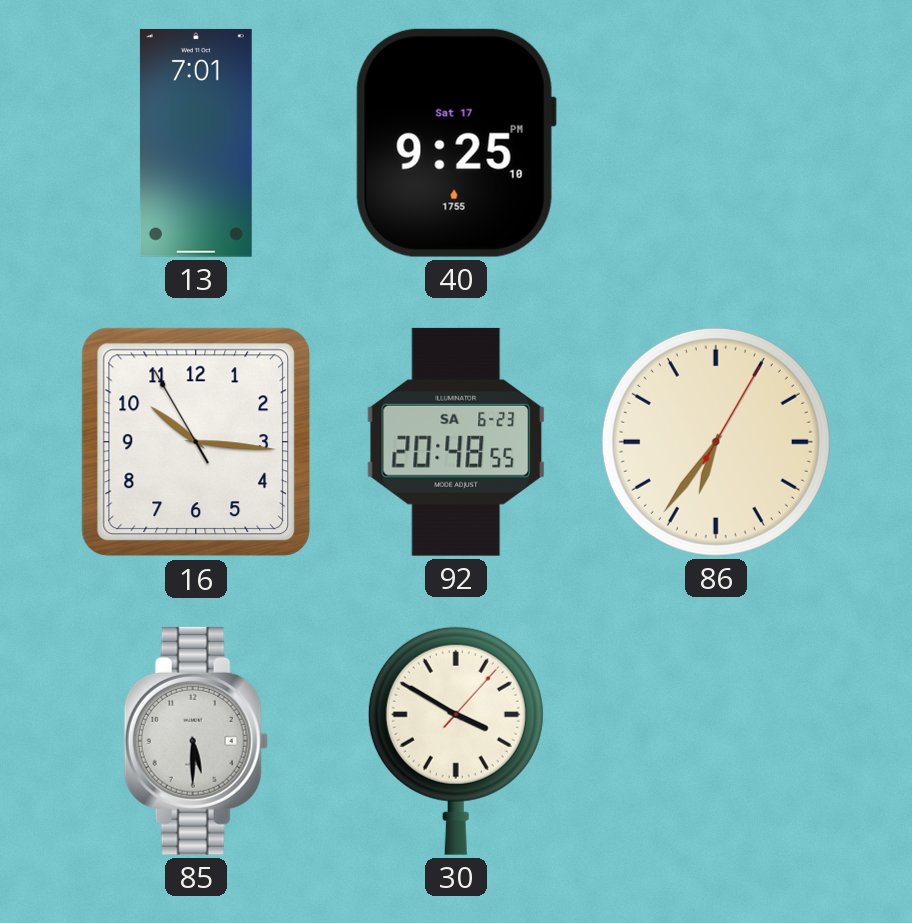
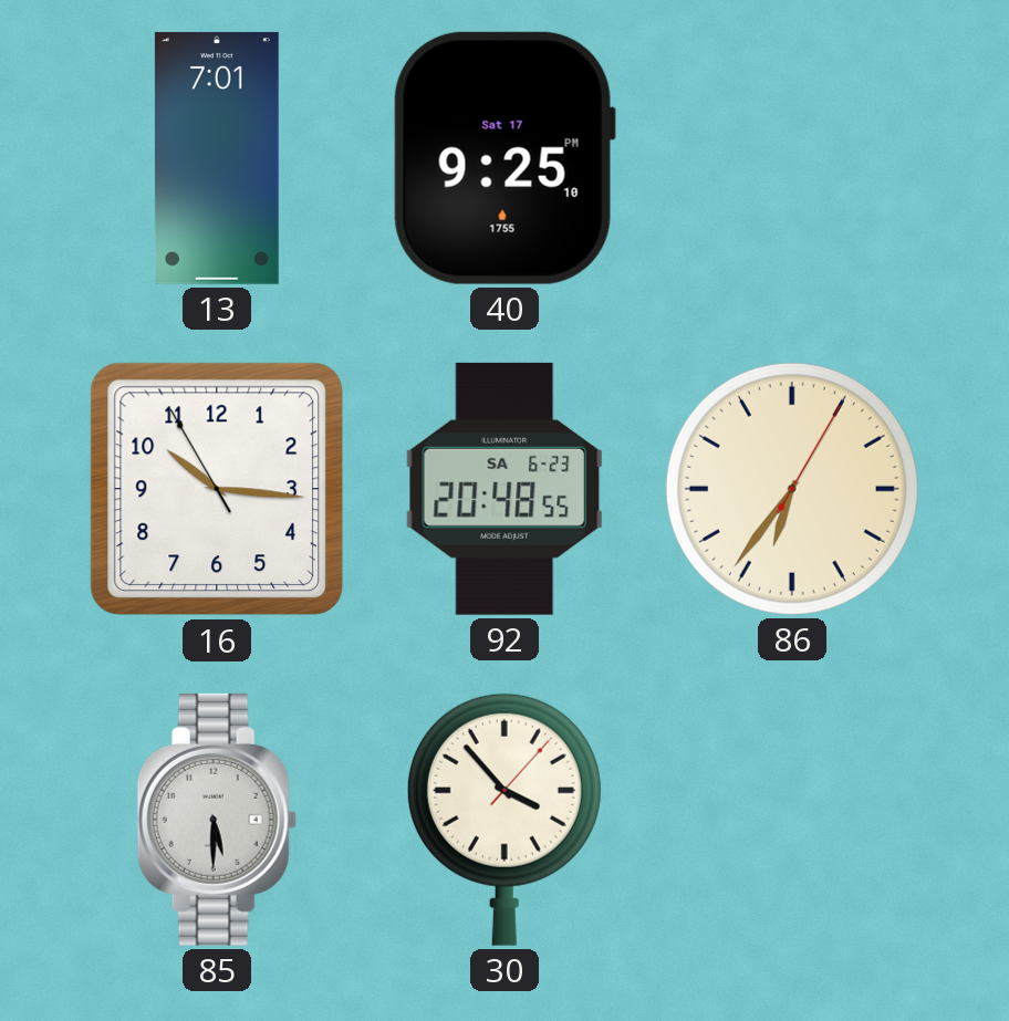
30: 3:50 -> 3:53 (504, 820)
